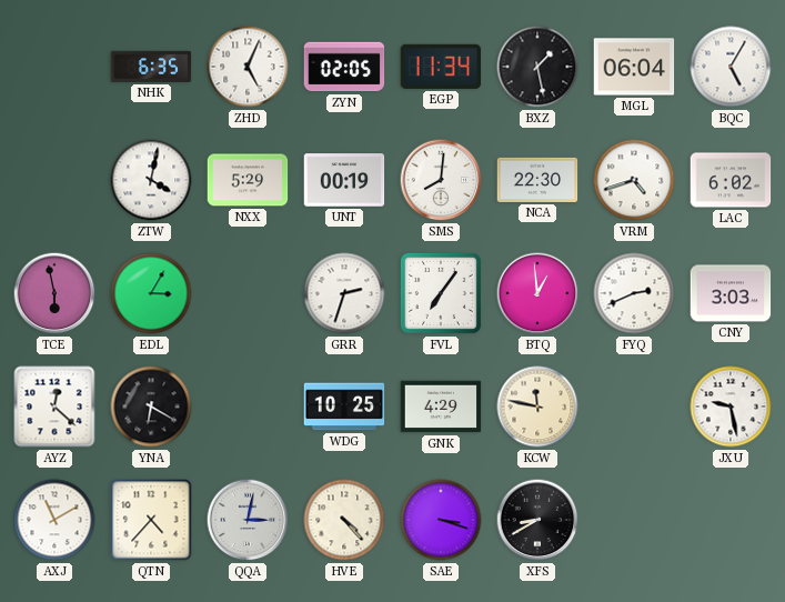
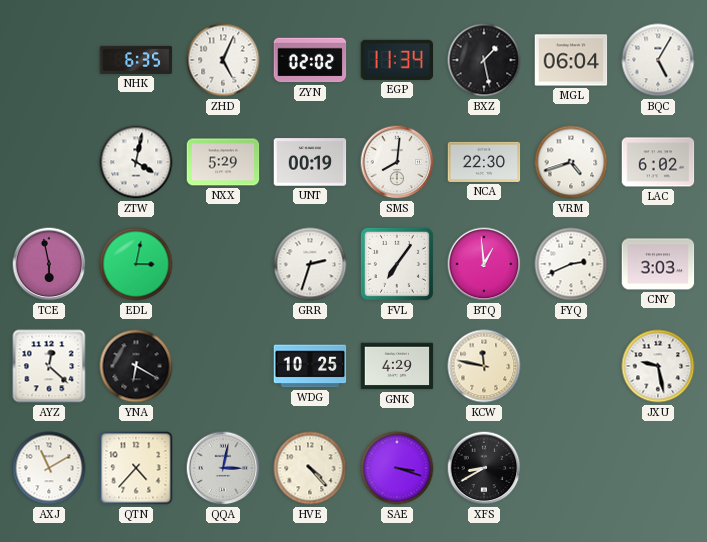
ZYN: 02:05 -> 02:02 (310, 60)
EDL: 3:05 -> 3:02 (136, 264)
